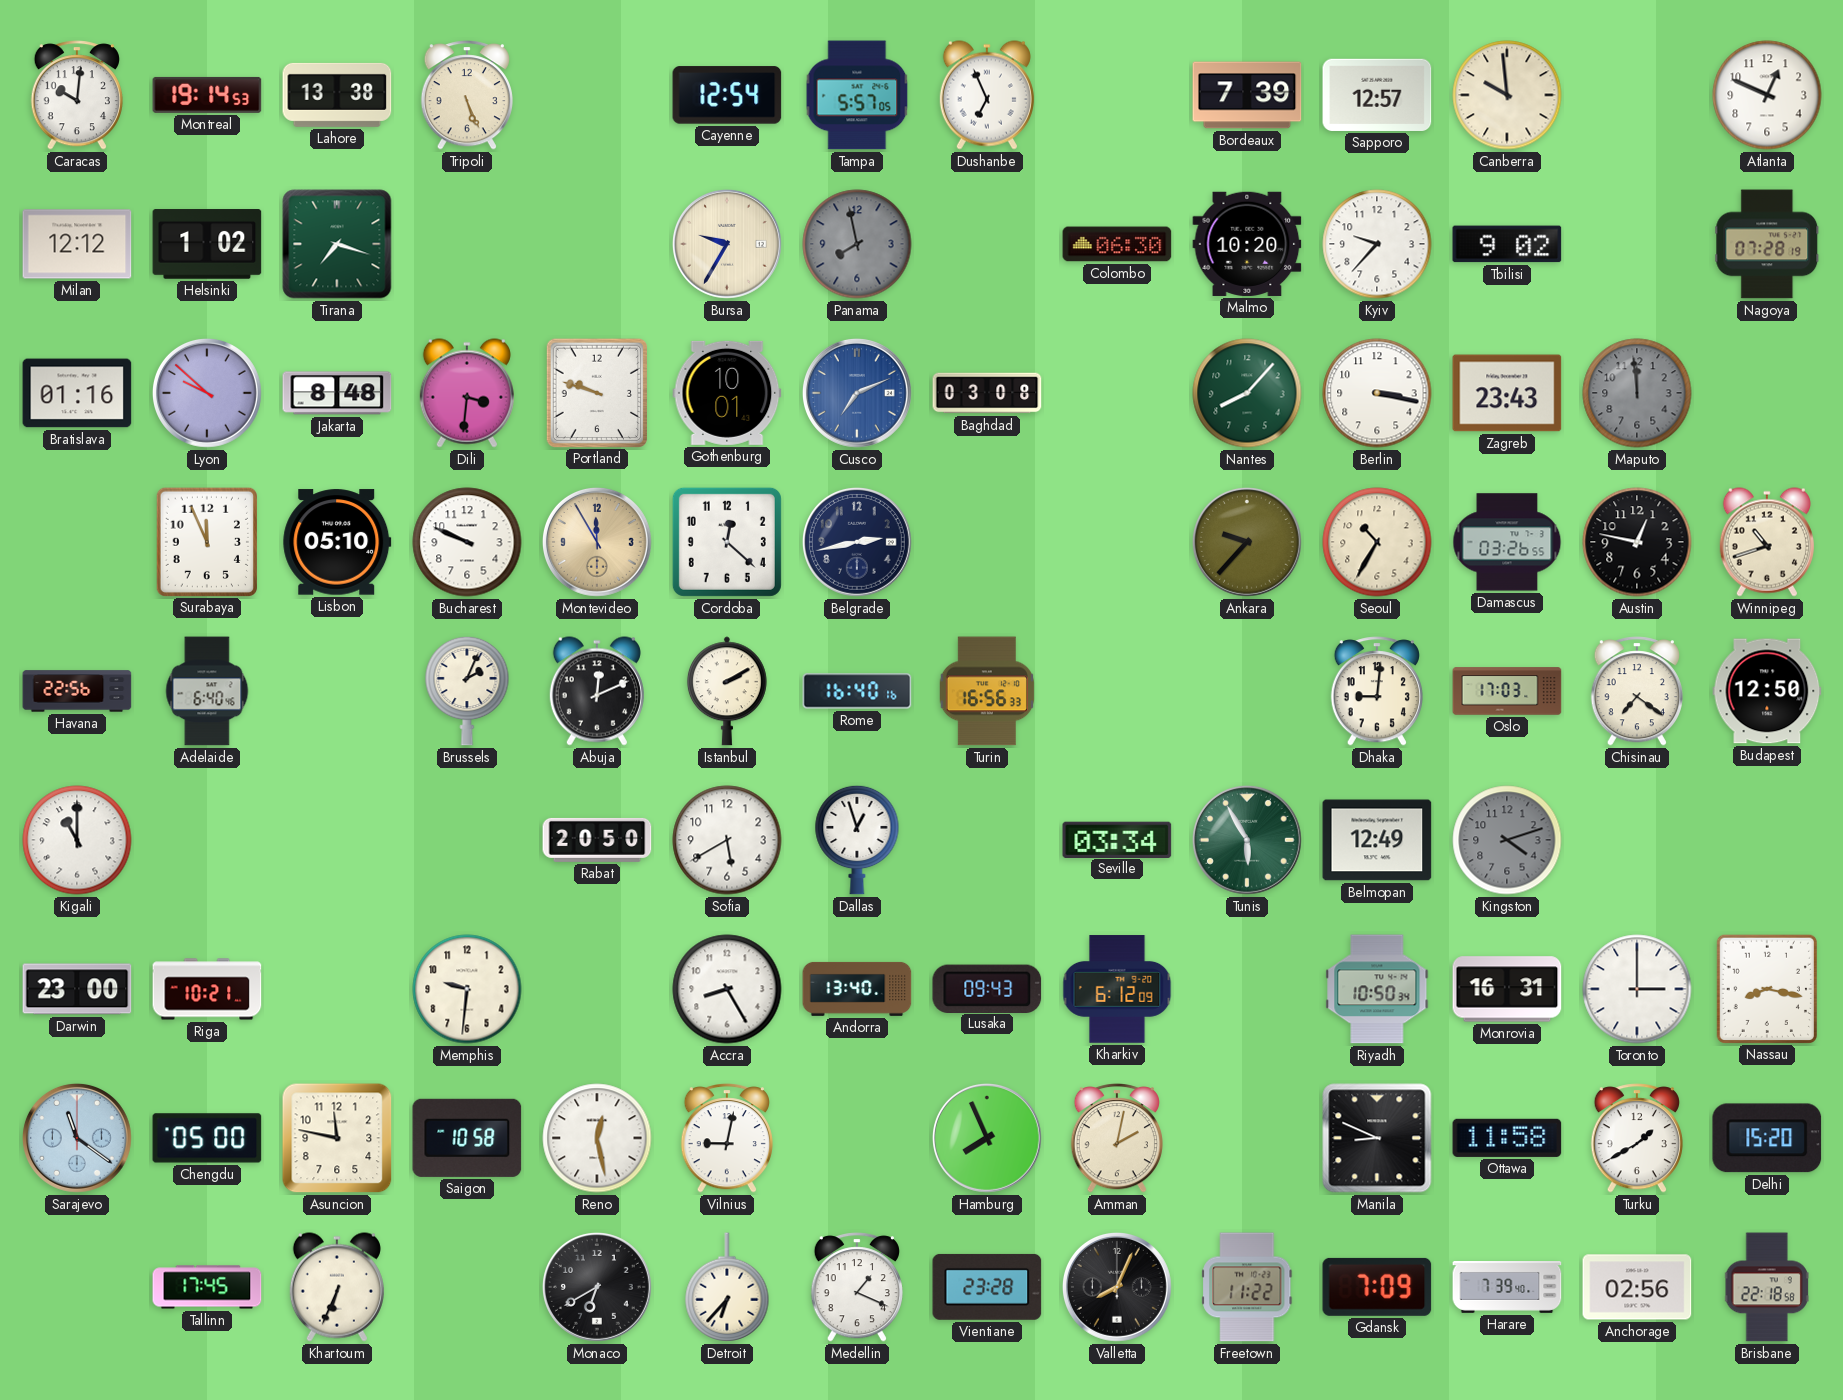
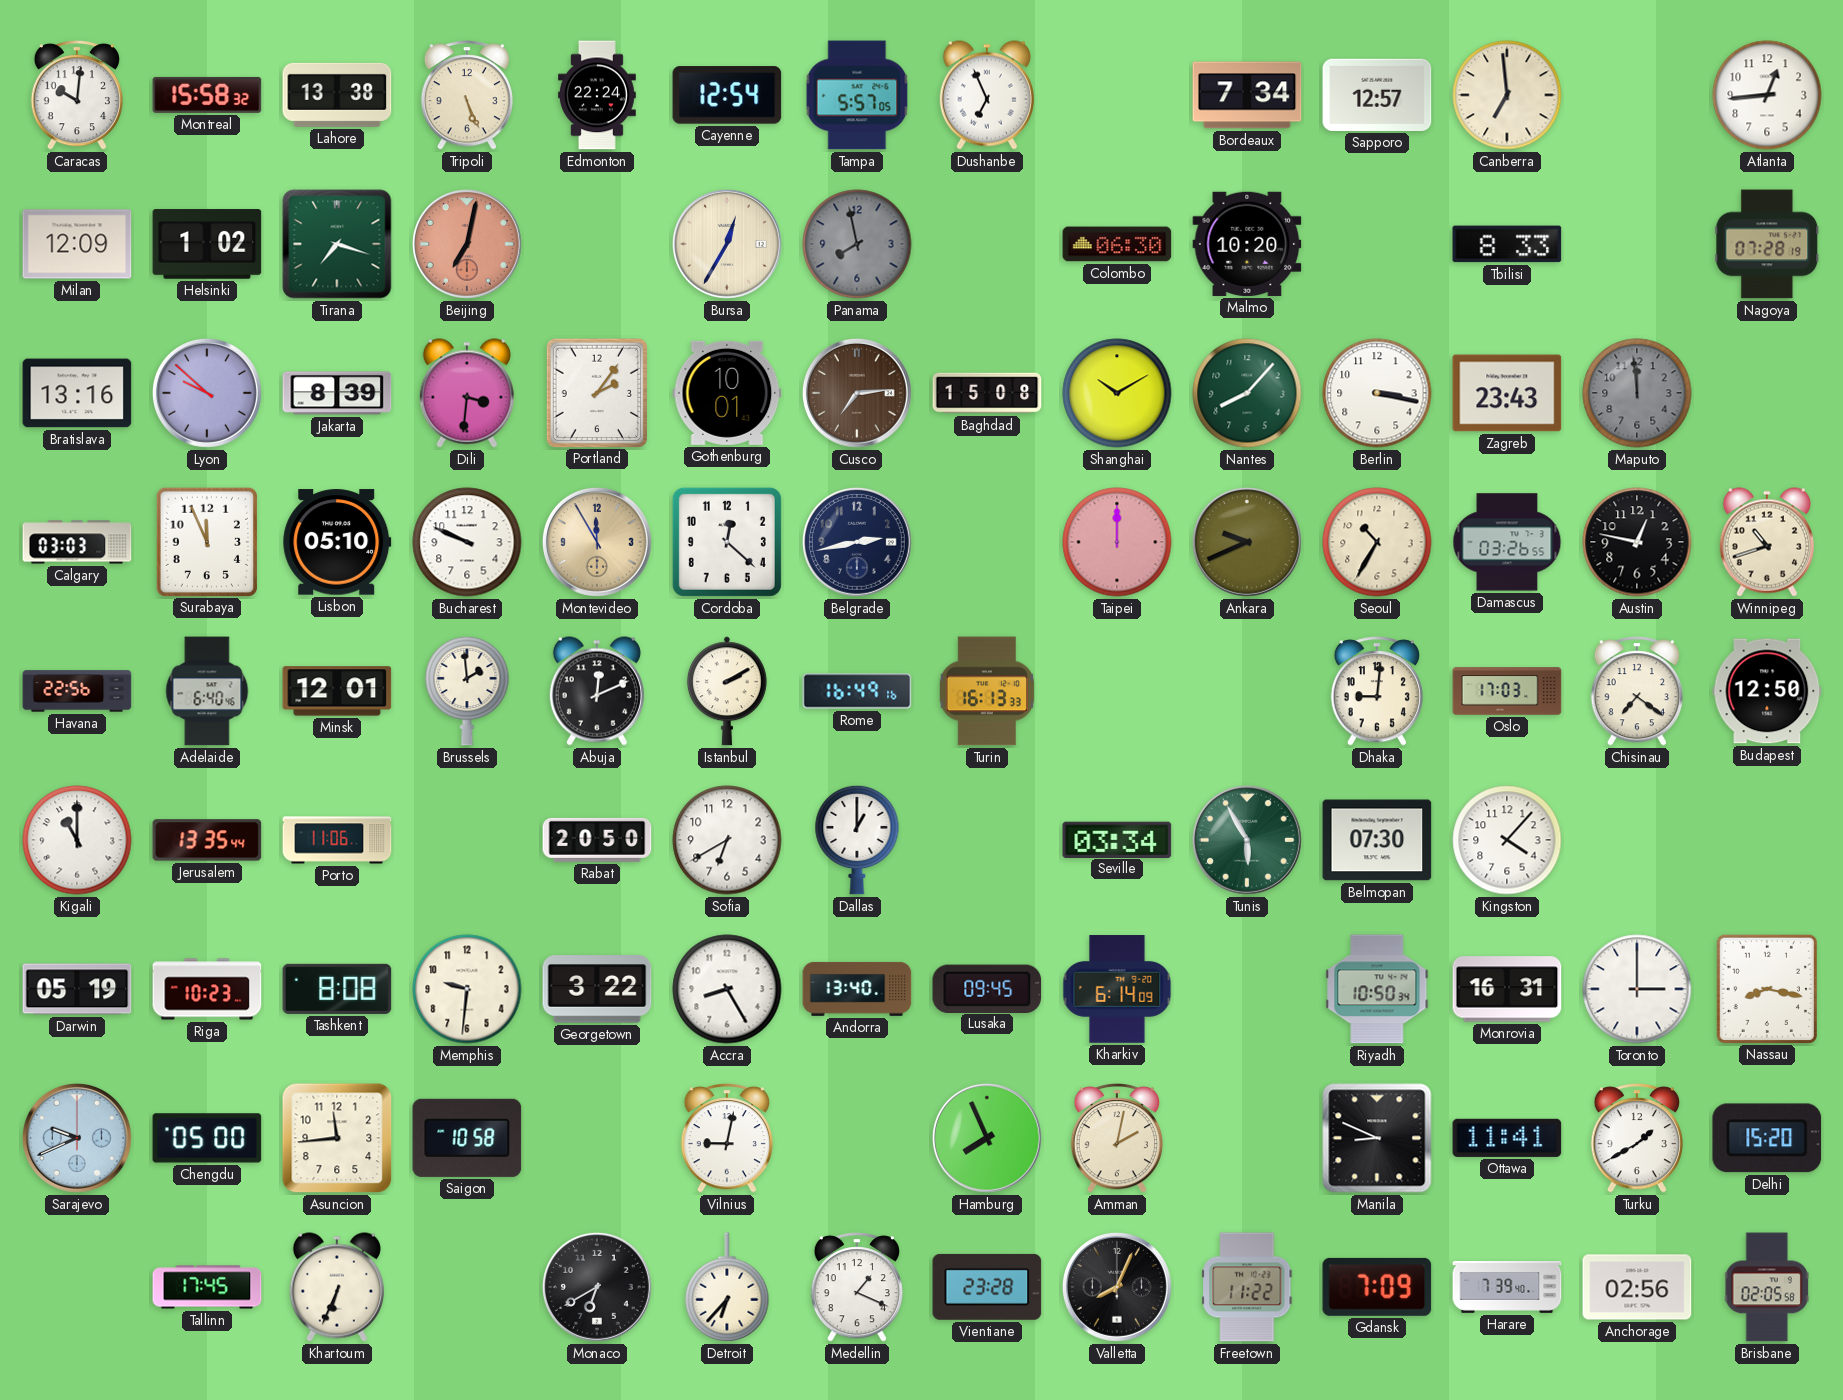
Montreal: 19:14 -> 15:58 (207, 95)
Edmonton: none -> 22:24 (597, 95)
Bordeaux: 7:39 -> 7:34 (1247, 95)
Canberra: 9:59 -> 6:59 (1507, 95)
Atlanta: 12:49 -> 12:44 (1767, 95)
Milan: 12:12 -> 12:09 (77, 244)
Beijing: none -> 7:02 (467, 244)
Bursa: 9:35 -> 12:35 (727, 244)
Kyiv: 9:37 -> none (1377, 244)
Tbilisi: 9:02 -> 8:33 (1507, 244)
Bratislava: 01:16 -> 13:16 (77, 393)
Jakarta: 8:48 -> 8:39 (337, 393)
Portland: 9:48 -> 2:06 (596, 392)
Cusco: 7:11 -> 7:14 (857, 393)
Cusco dial: blue -> brown (857, 393)
Baghdad: 03:08 -> 15:08 (987, 393)
Shanghai: none -> 10:10 (1117, 393)
Calgary: none -> 03:03 (77, 542)
Taipei: none -> 12:00 (1117, 542)
Ankara: 9:37 -> 9:41 (1247, 542)
Minsk: none -> 12:01 (337, 691)
Brussels: 2:04 -> 1:59 (467, 691)
Rome: 16:40 -> 16:49 (857, 691)
Turin: 16:56 -> 16:13 (986, 691)
Jerusalem: none -> 13:35 (207, 840)
Porto: none -> 11:06 (337, 840)
Sofia: 5:40 -> 6:40 (727, 840)
Dallas: 12:57 -> 1:00 (857, 840)
Belmopan: 12:49 -> 07:30 (1377, 840)
Kingston: 4:12 -> 4:07 (1507, 840)
Kingston dial: grey -> white (1507, 840)
Darwin: 23:00 -> 05:19 (77, 989)
Riga: 10:21 -> 10:23 (207, 989)
Tashkent: none -> 8:08 (337, 989)
Georgetown: none -> 3:22 (597, 989)
Lusaka: 09:43 -> 09:45 (987, 988)
Kharkiv: 6:12 -> 6:14 (1117, 989)
Sarajevo: 11:21 -> 9:41 (77, 1138)
Asuncion: 11:47 -> 11:44 (337, 1138)
Reno: 12:28 -> none (597, 1138)
Ottawa: 11:58 -> 11:41 (1507, 1138)
Brisbane: 22:18 -> 02:05 (1767, 1287)
